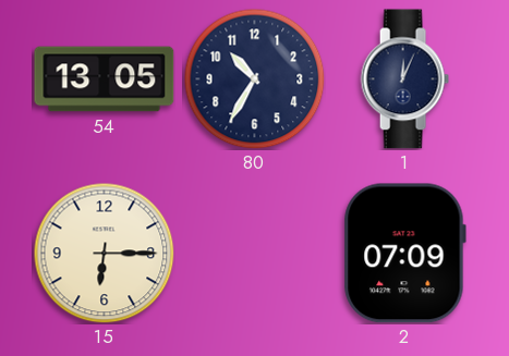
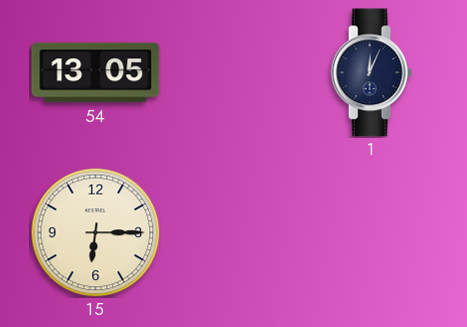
80: 10:35 -> none (254, 78)
2: 07:09 -> none (404, 254)
